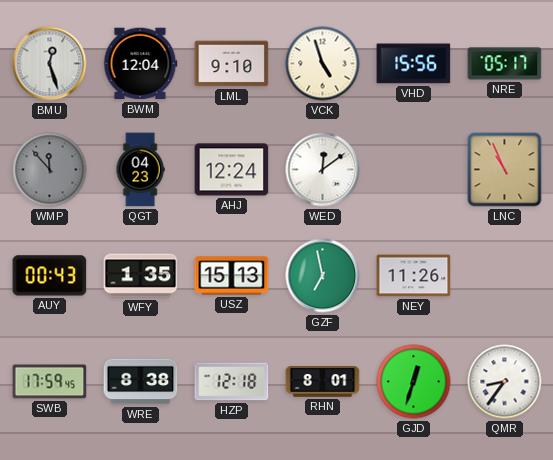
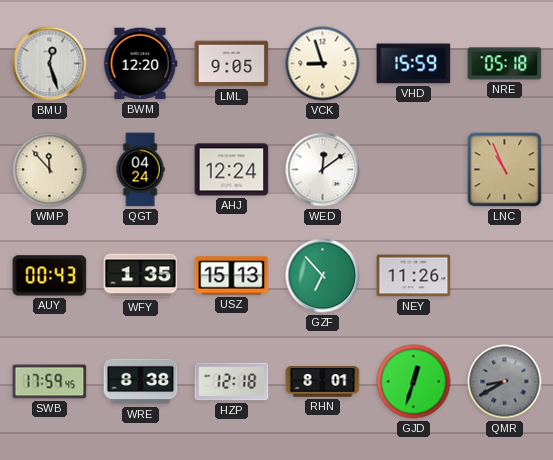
BWM: 12:04 -> 12:20 (141, 64)
LML: 9:10 -> 9:05 (232, 64)
VCK: 4:57 -> 8:57 (323, 64)
VHD: 15:56 -> 15:59 (414, 64)
NRE: 05:17 -> 05:18 (505, 64)
WMP dial: grey -> cream (50, 170)
QGT: 04:23 -> 04:24 (140, 170)
GZF: 6:58 -> 6:53 (323, 276)
QMR: 8:36 -> 8:40 (505, 382)
QMR dial: white -> grey (505, 382)
